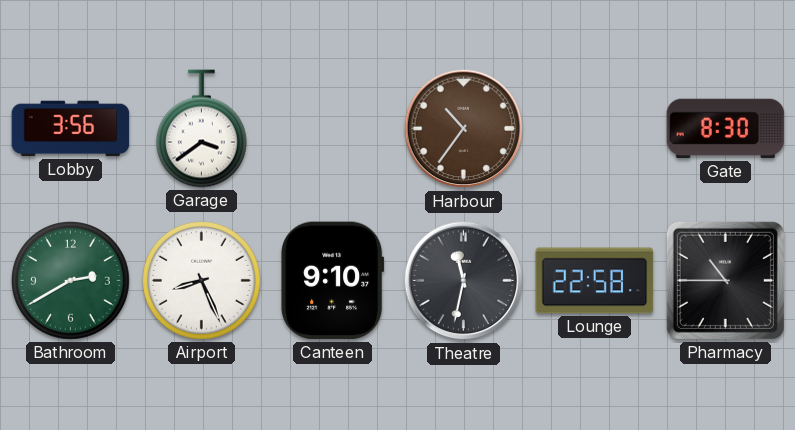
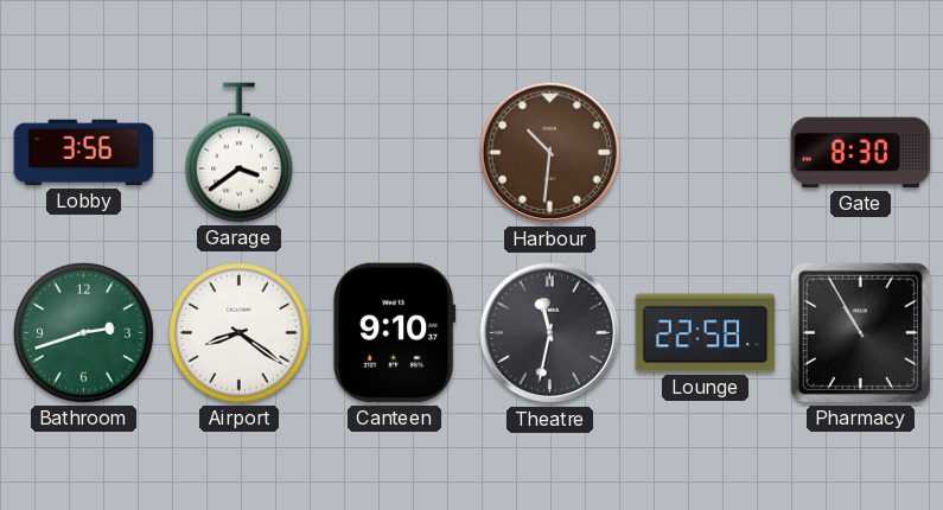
Harbour: 10:36 -> 10:31 (550, 153)
Bathroom: 2:40 -> 2:42 (84, 333)
Airport: 8:26 -> 8:21 (240, 333)
Pharmacy: 10:45 -> 10:55 (860, 332)
